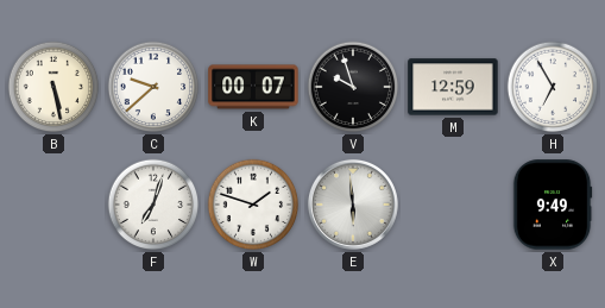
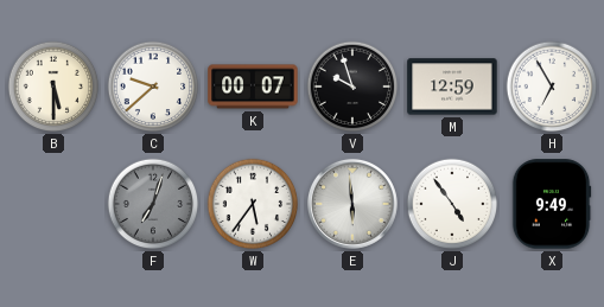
B: 5:28 -> 5:30 (53, 87)
F dial: white -> grey (153, 204)
W: 1:48 -> 5:36 (253, 204)
J: none -> 4:54 (452, 204)
